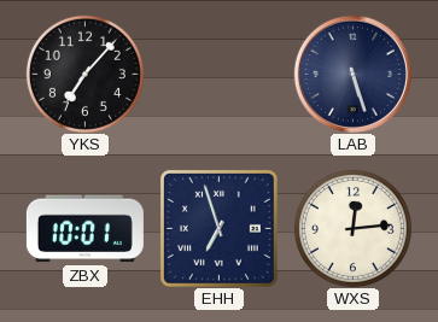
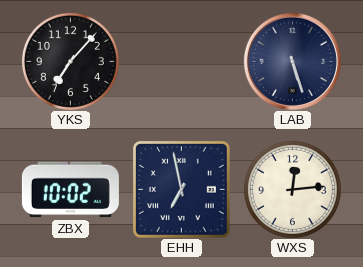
ZBX: 10:01 -> 10:02 (70, 190)
EHH: 6:57 -> 6:58 (181, 189)
